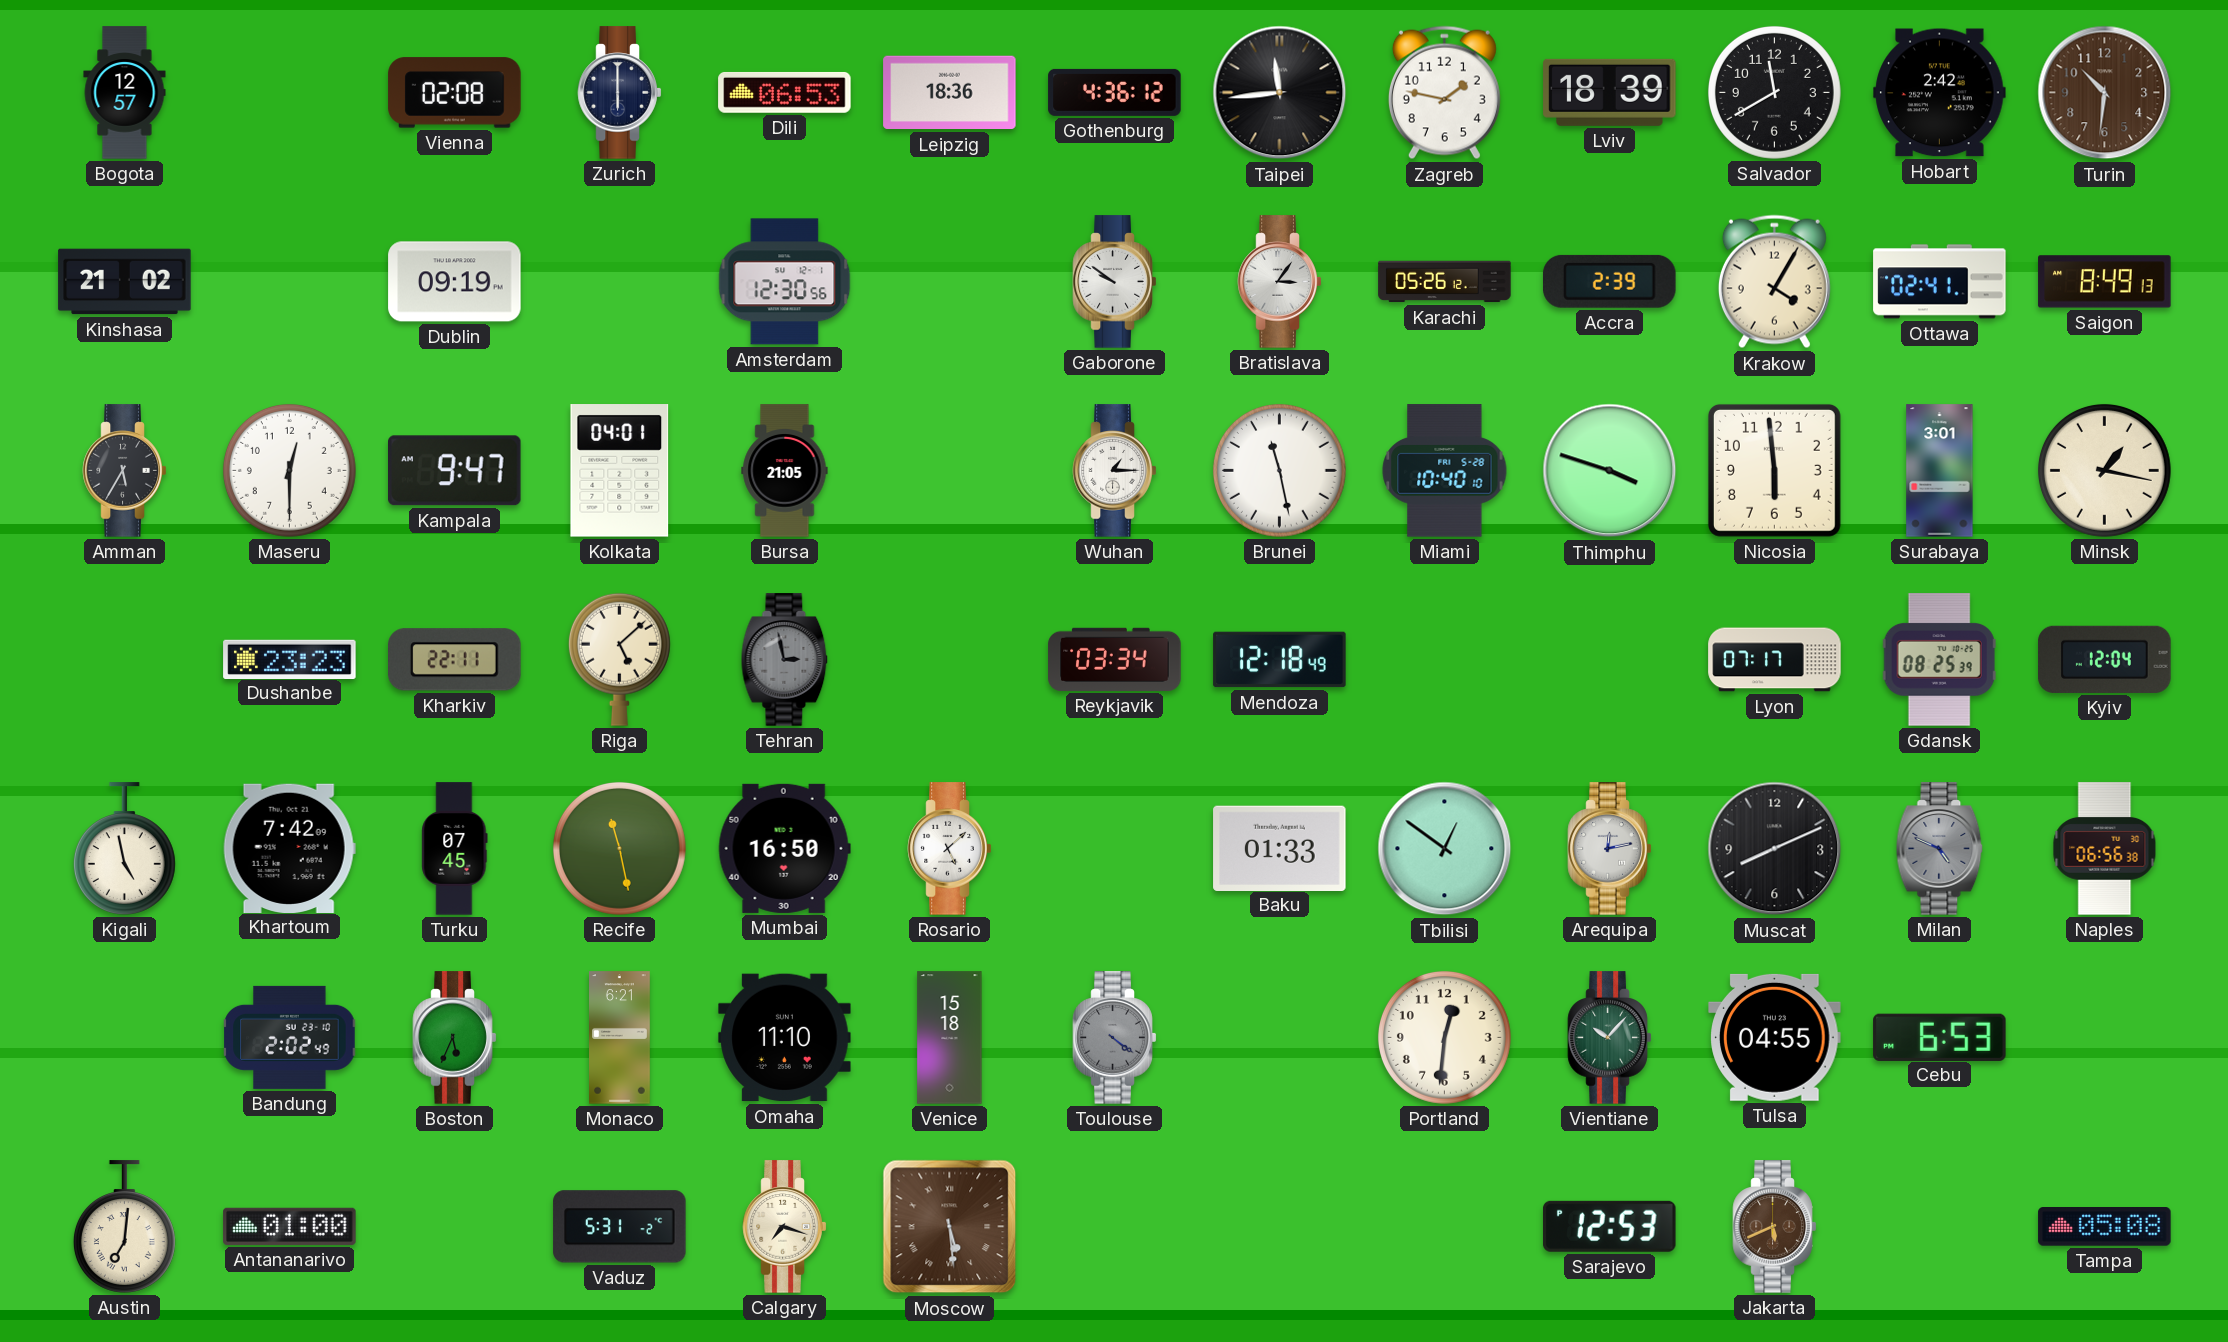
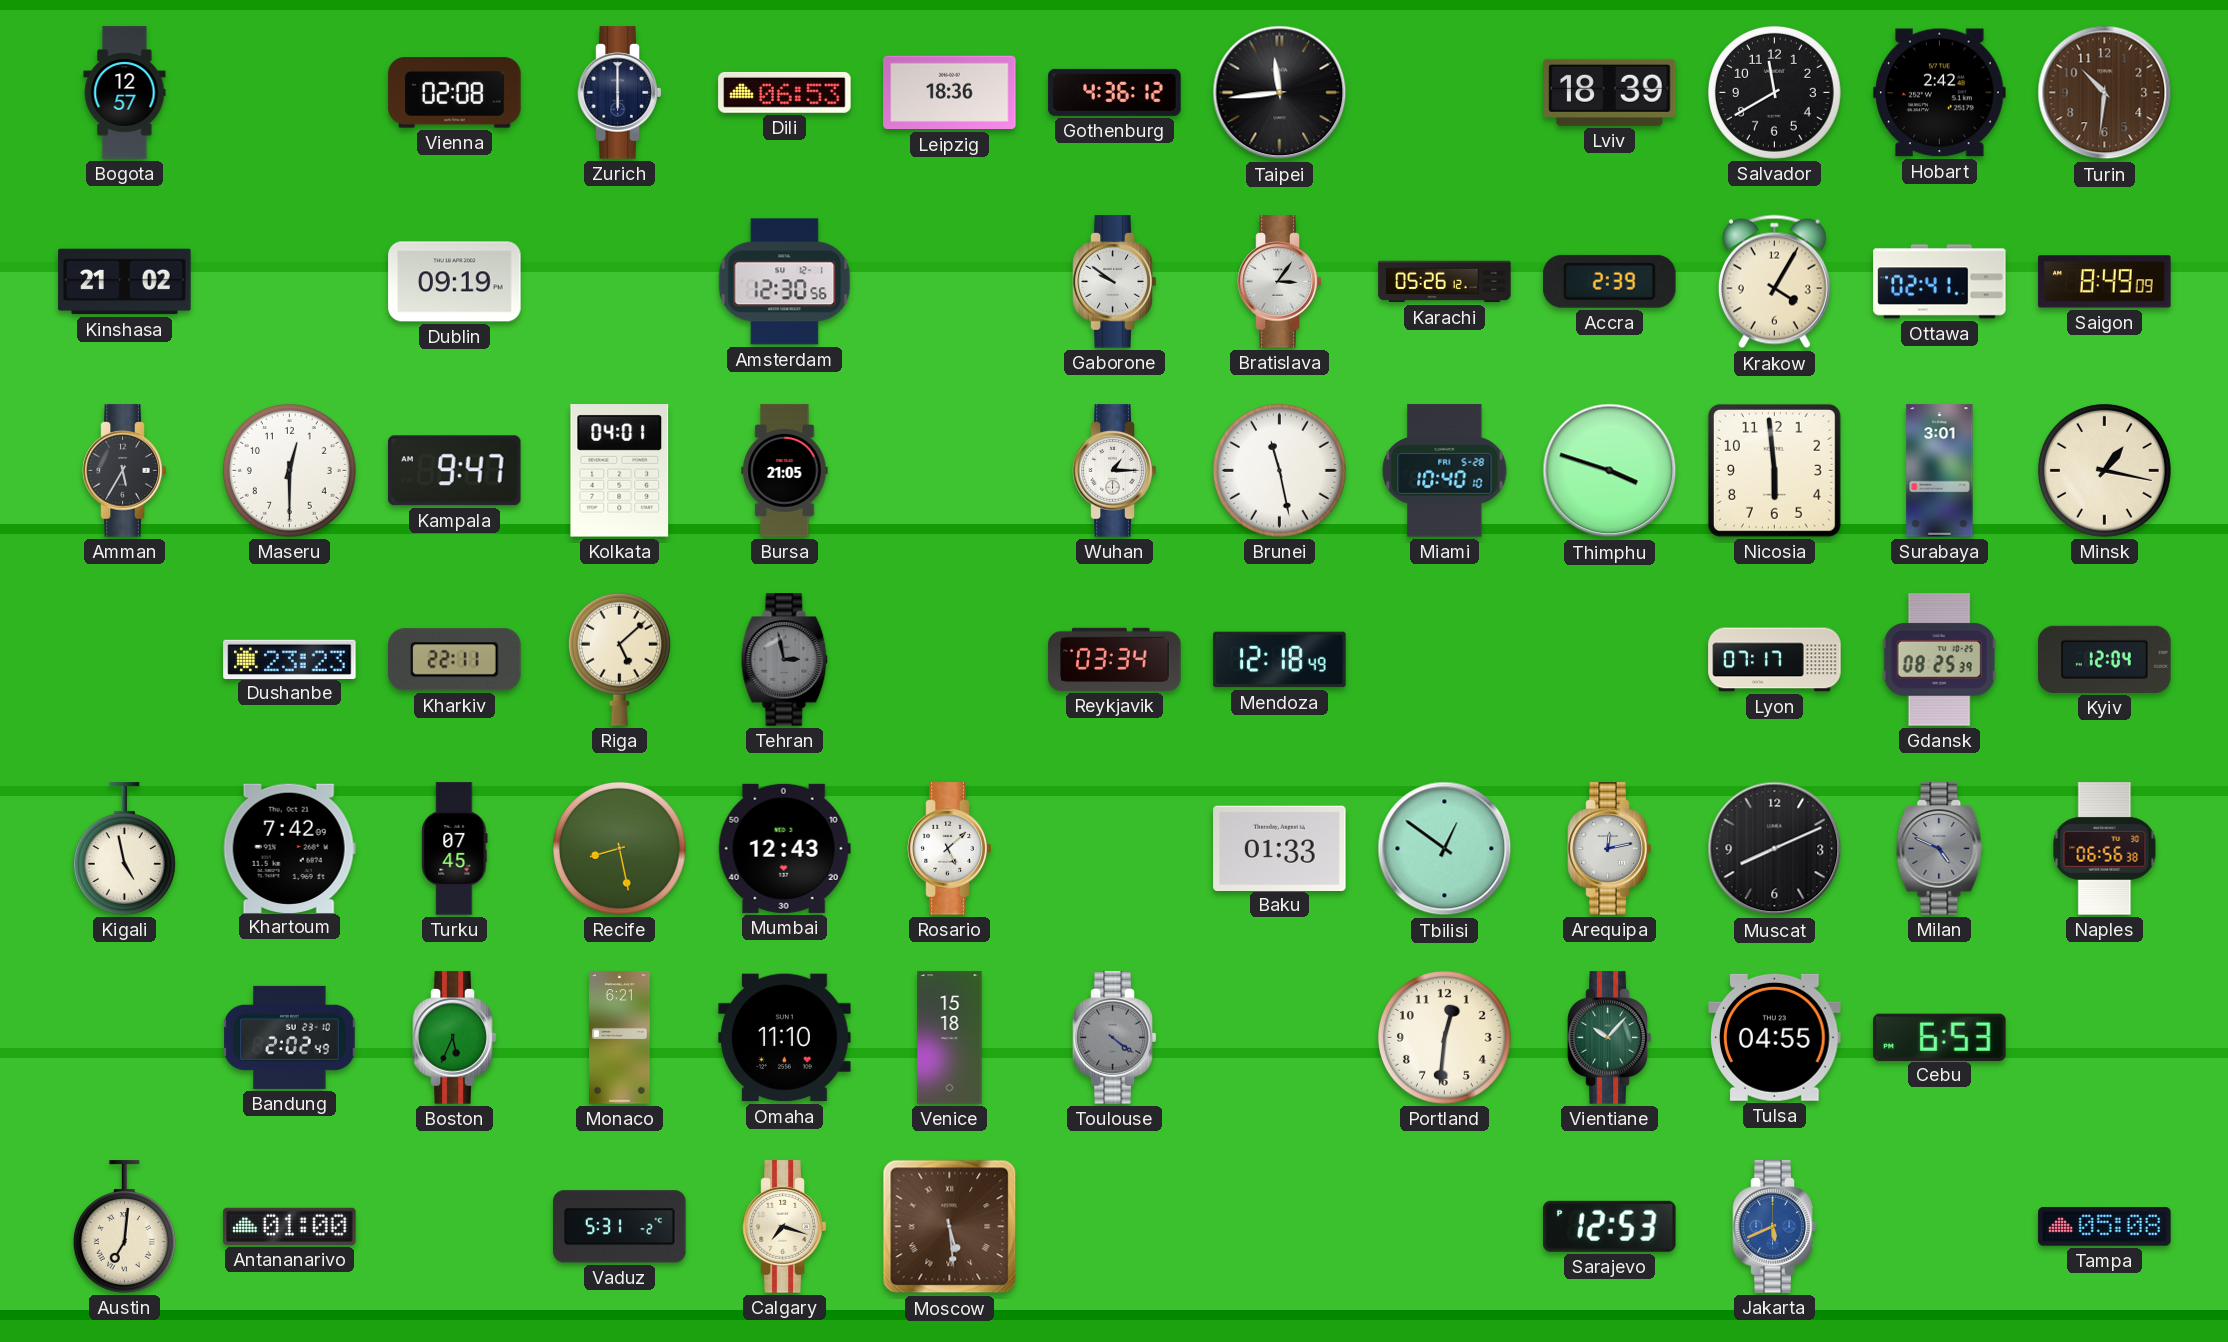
Zagreb: 1:47 -> none (1444, 93)
Saigon: 8:49:13 -> 8:49:09 (2105, 282)
Recife: 11:28 -> 8:28 (619, 848)
Mumbai: 16:50 -> 12:43 (784, 848)
Jakarta dial: brown -> blue (1775, 1227)
